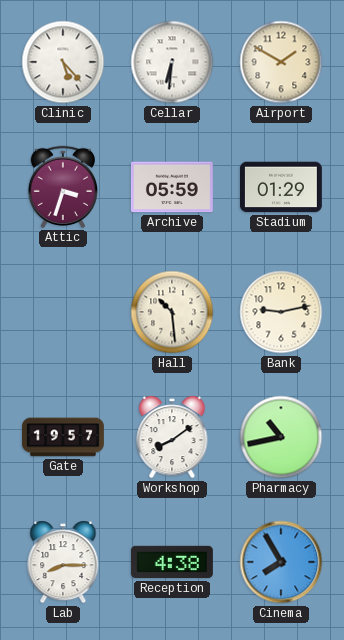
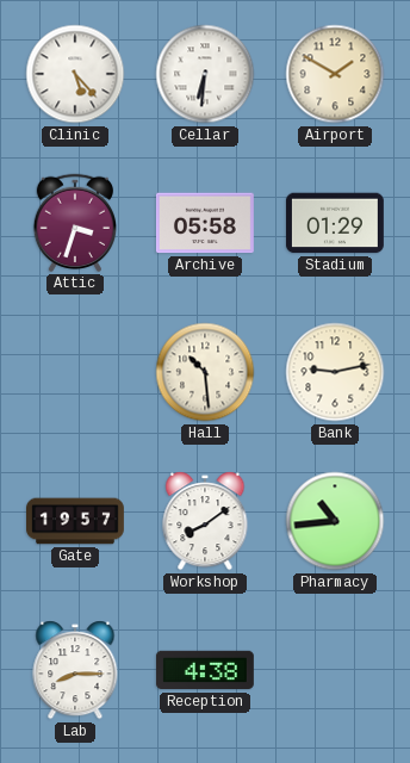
Archive: 05:59 -> 05:58 (205, 223)
Pharmacy: 10:43 -> 10:44 (335, 521)
Cinema: 7:55 -> none (281, 562)
